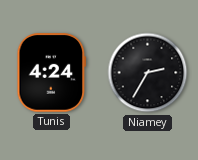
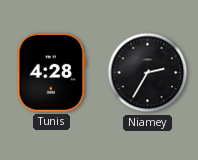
Tunis: 4:24 -> 4:28 (52, 73)
